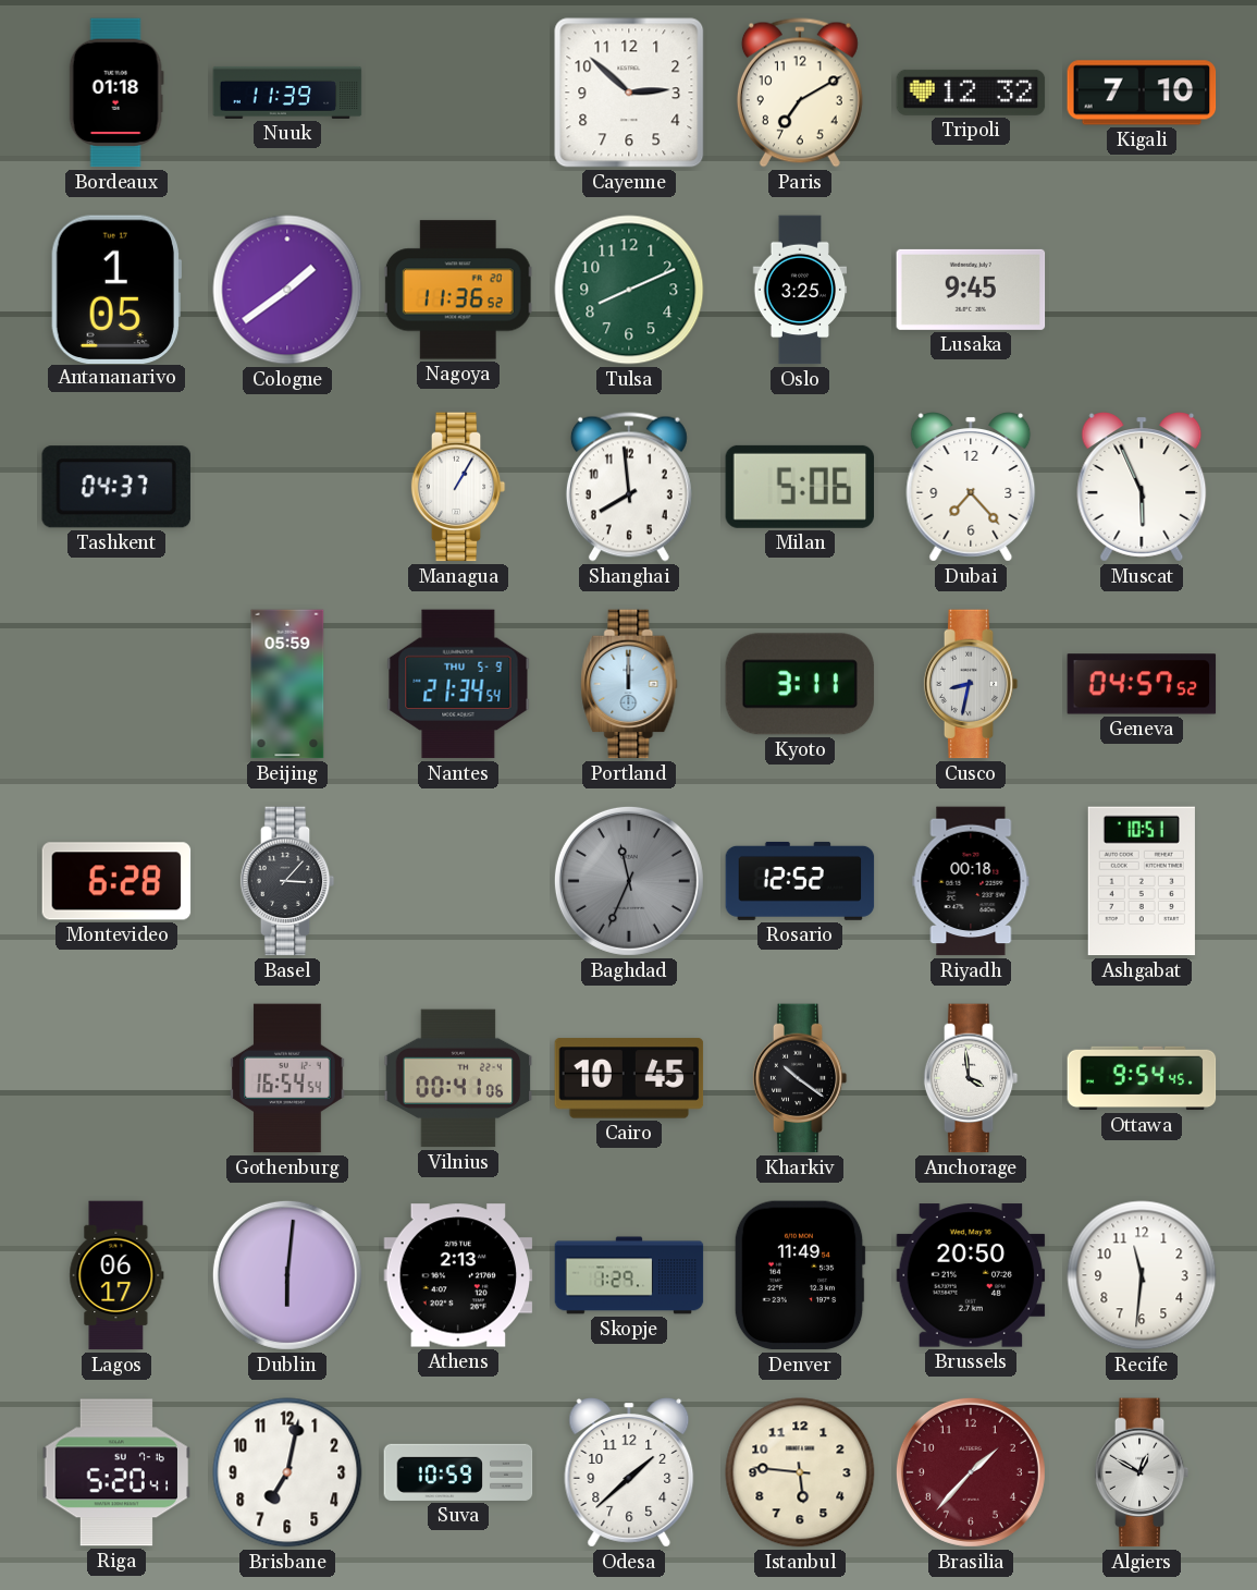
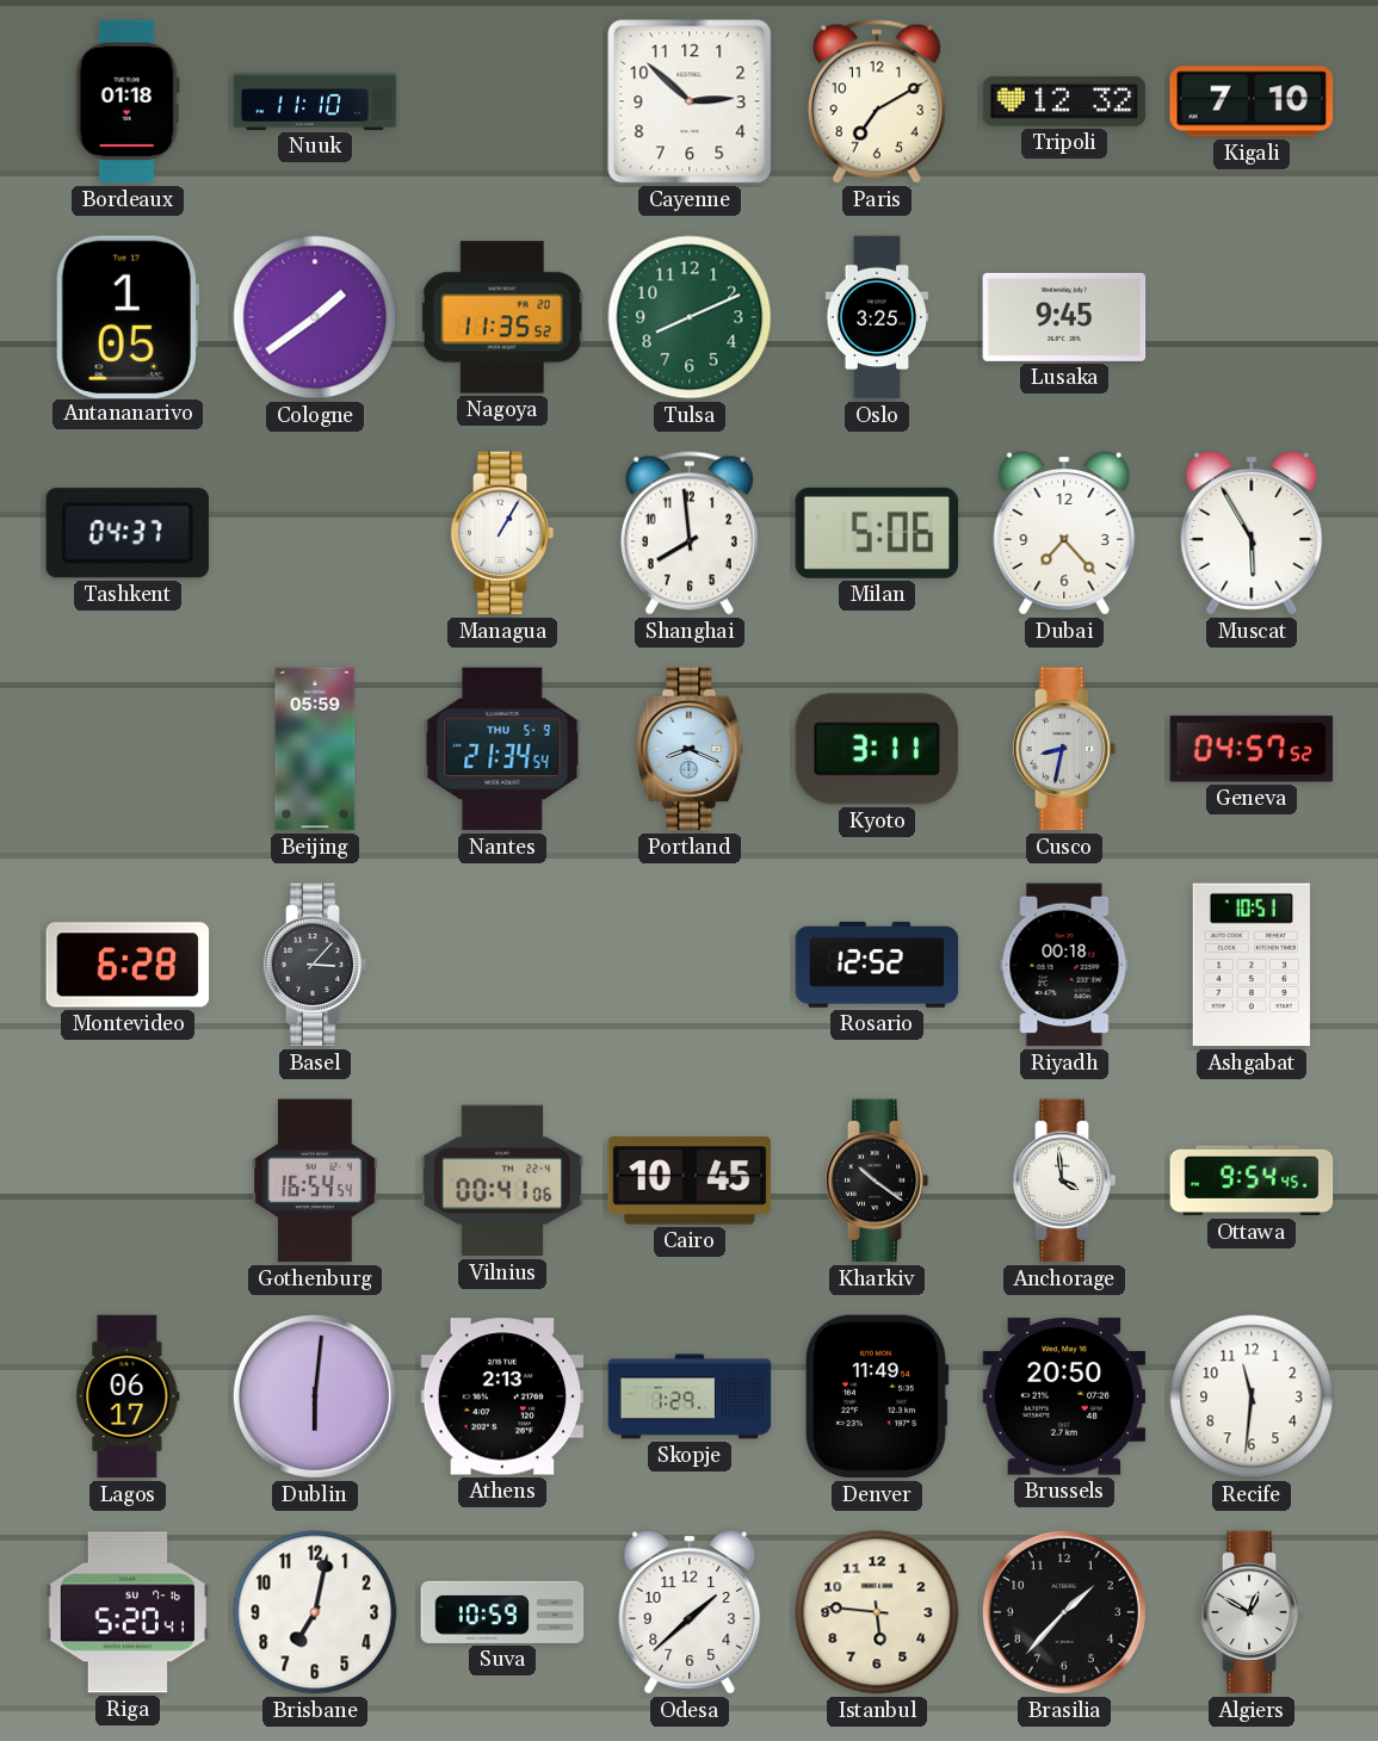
Nuuk: 11:39 -> 11:10 (315, 101)
Nagoya: 11:36 -> 11:35 (502, 317)
Muscat: 5:56 -> 5:55 (1252, 533)
Portland: 12:00 -> 8:19 (690, 749)
Baghdad: 11:34 -> none (629, 881)
Brasilia dial: burgundy -> black (1064, 1612)
